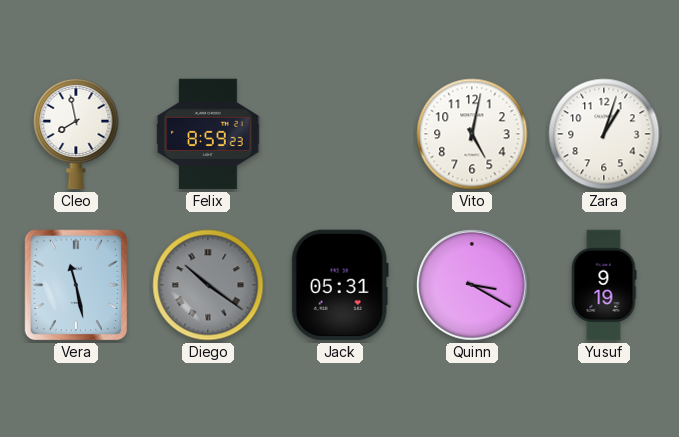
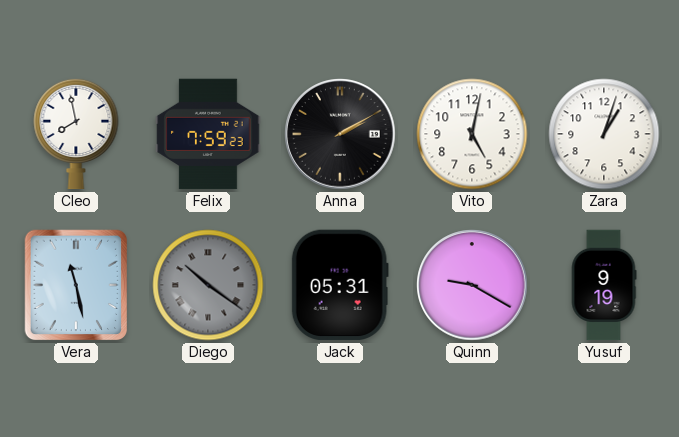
Felix: 8:59 -> 7:59 (208, 134)
Anna: none -> 2:10 (340, 134)
Quinn: 3:20 -> 9:20 (472, 285)
